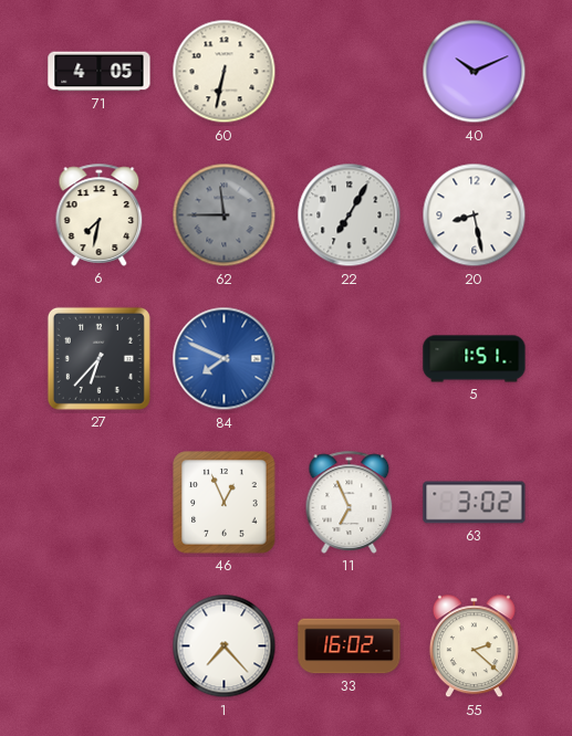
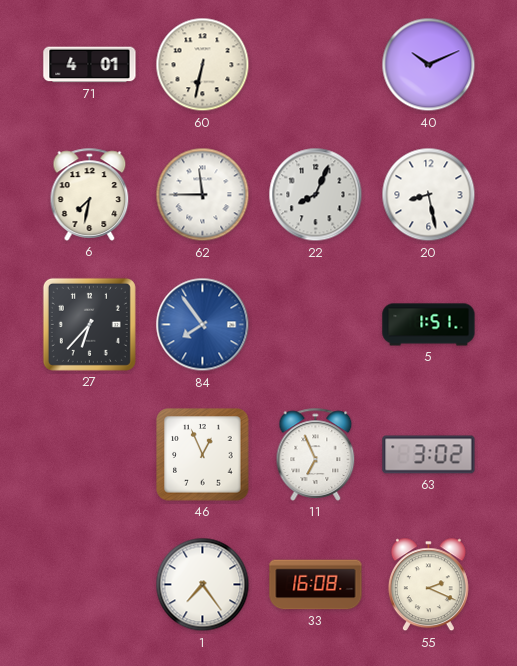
71: 4:05 -> 4:01 (90, 65)
62 dial: grey -> white (203, 195)
22: 7:05 -> 8:04 (316, 195)
84: 7:49 -> 7:54 (203, 325)
1: 7:23 -> 7:24 (203, 585)
33: 16:02 -> 16:08 (316, 585)
55: 2:22 -> 2:19 (428, 585)
